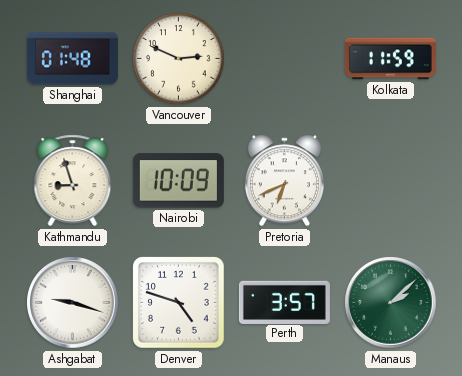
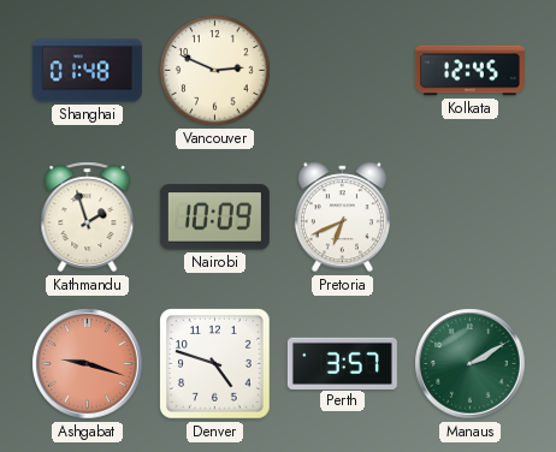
Kolkata: 11:59 -> 12:45 (469, 71)
Kathmandu: 8:57 -> 1:57 (88, 218)
Ashgabat dial: white -> salmon (88, 364)
Manaus: 2:08 -> 2:10 (471, 364)
